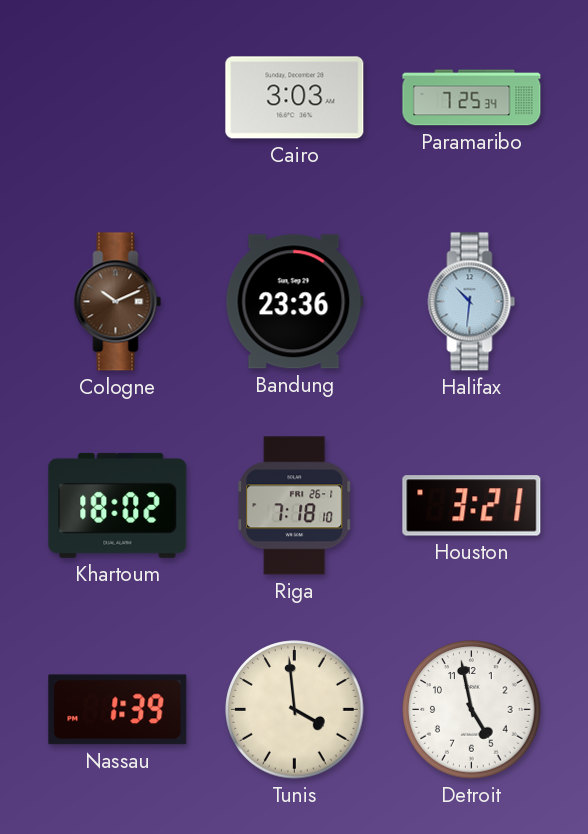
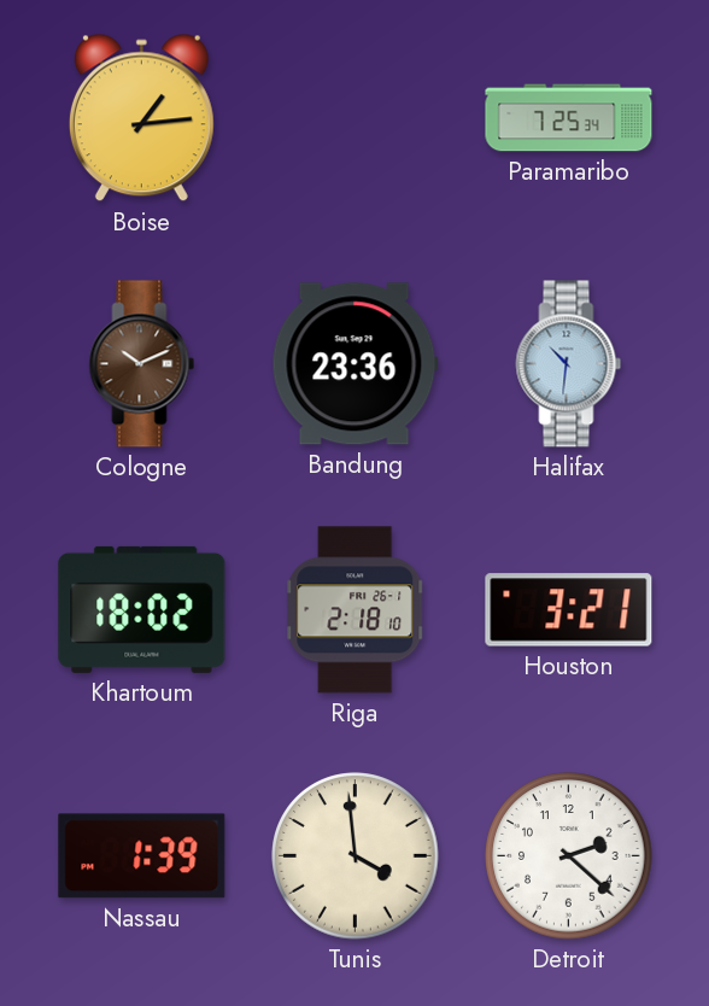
Boise: none -> 1:14 (141, 118)
Cairo: 3:03 -> none (295, 98)
Riga: 7:18 -> 2:18 (356, 610)
Detroit: 4:58 -> 2:22 (569, 856)
